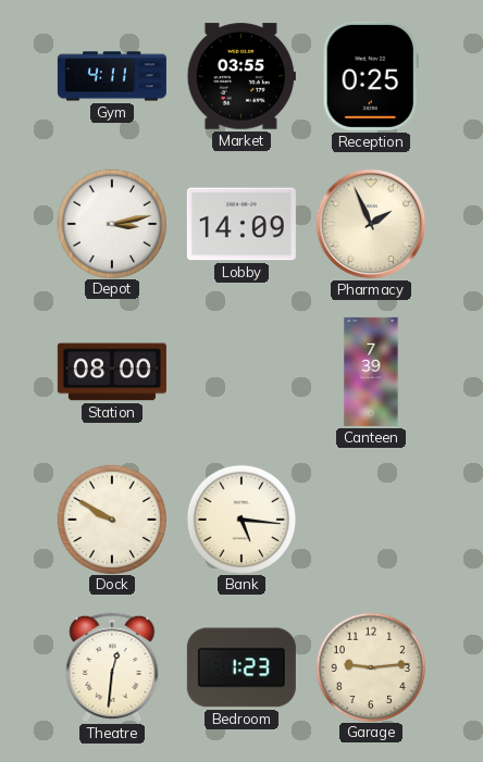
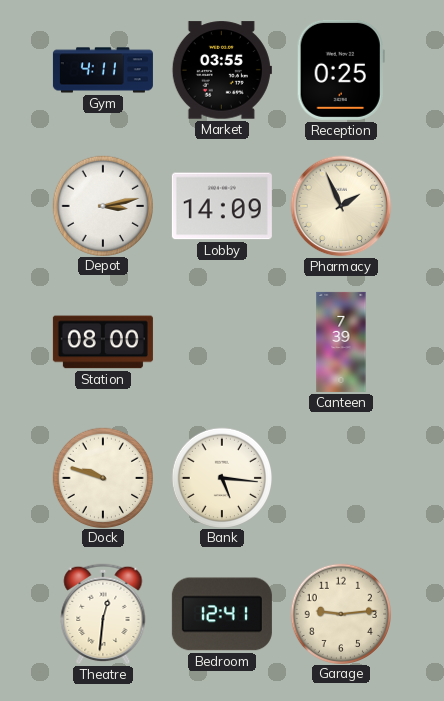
Dock: 9:50 -> 9:48 (102, 477)
Bedroom: 1:23 -> 12:41 (222, 614)
